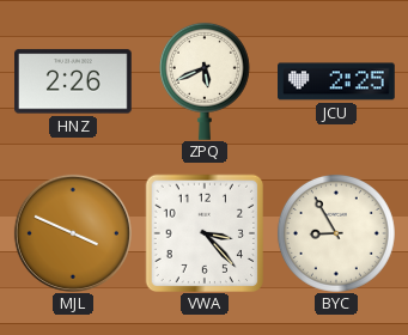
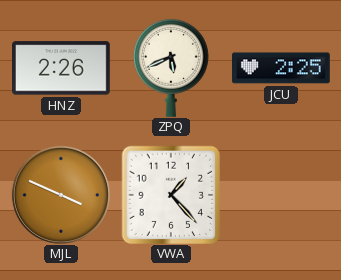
VWA: 3:23 -> 1:23 (171, 195)
BYC: 8:55 -> none (336, 233)
